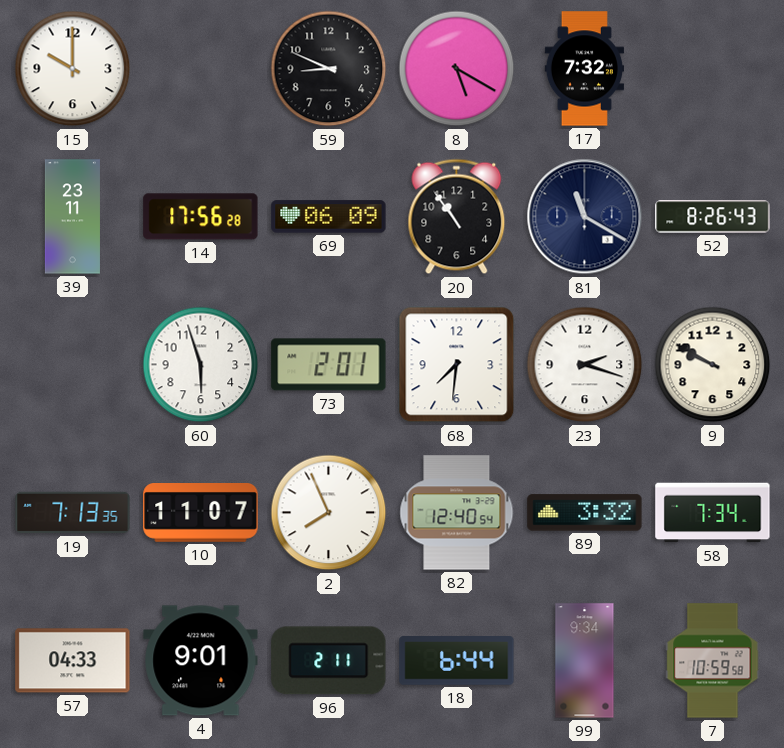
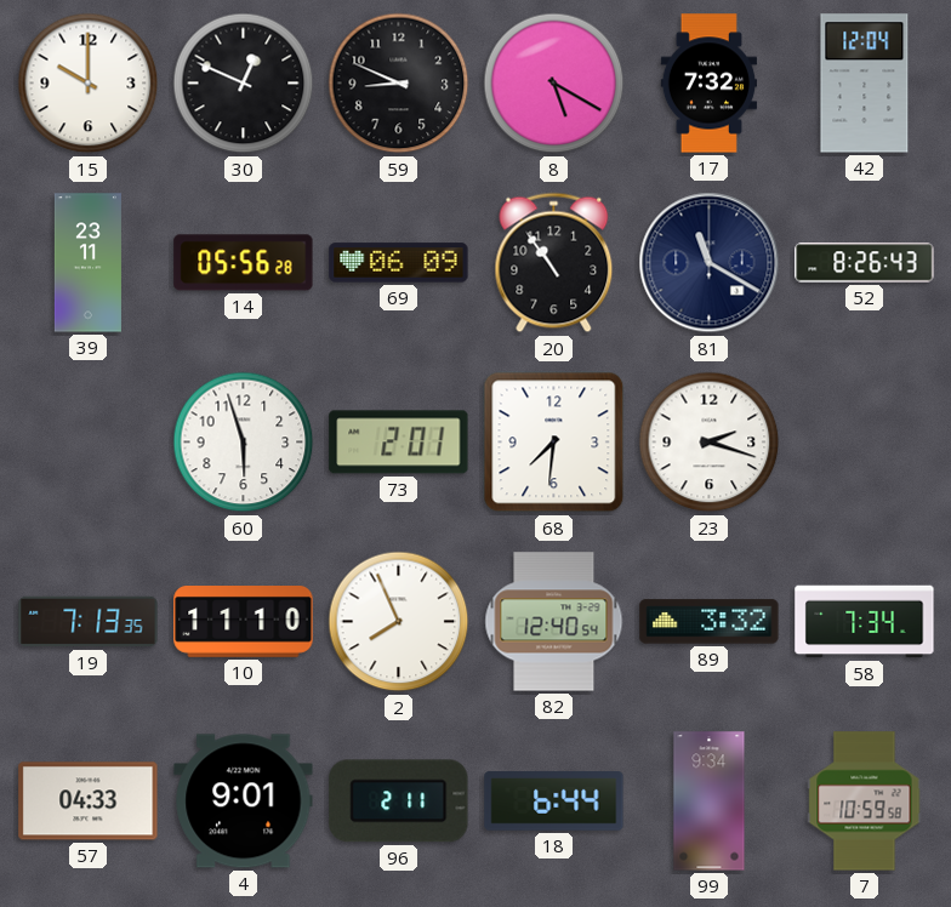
30: none -> 12:49 (244, 84)
42: none -> 12:04 (865, 84)
14: 17:56 -> 05:56 (244, 263)
9: 9:50 -> none (713, 365)
10: 11:07 -> 11:10 (244, 622)
